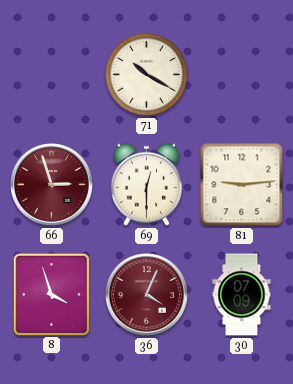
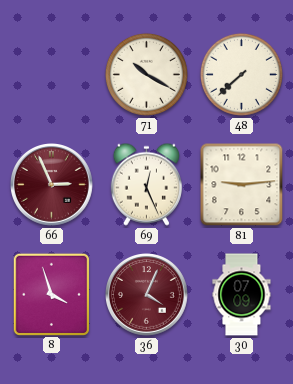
48: none -> 7:38 (241, 74)
66: 2:57 -> 2:56 (52, 185)
69: 12:30 -> 12:26 (146, 184)
